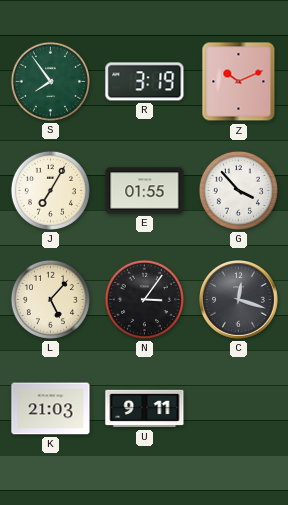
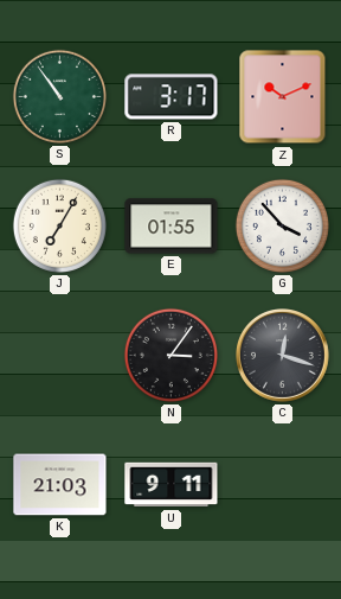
S: 7:54 -> 10:54 (59, 96)
R: 3:19 -> 3:17 (172, 97)
L: 5:07 -> none (50, 299)
